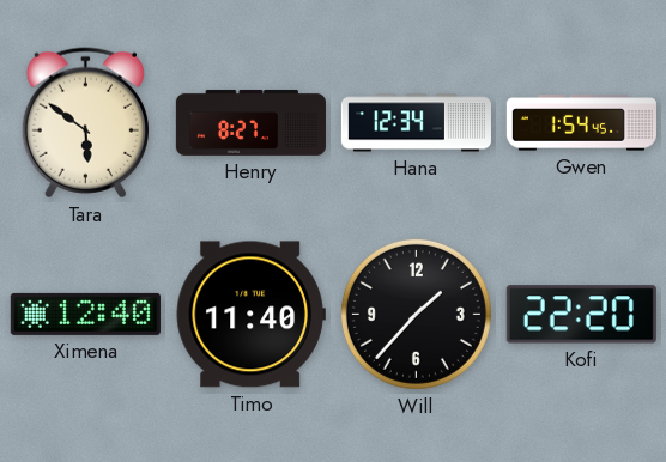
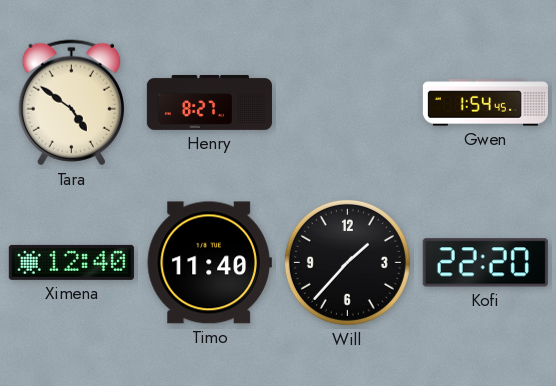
Tara: 5:51 -> 4:51 (71, 103)
Hana: 12:34 -> none (416, 123)
